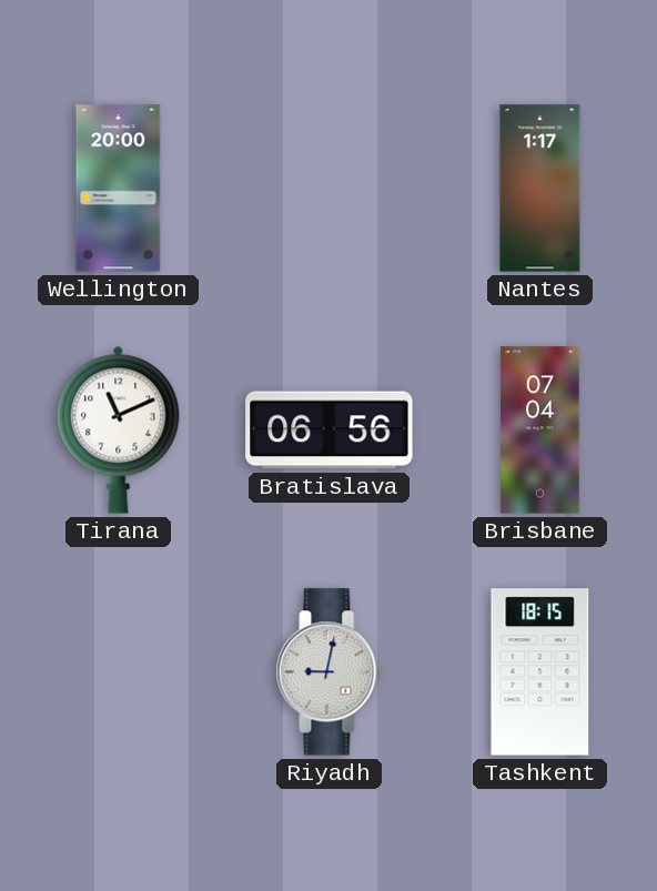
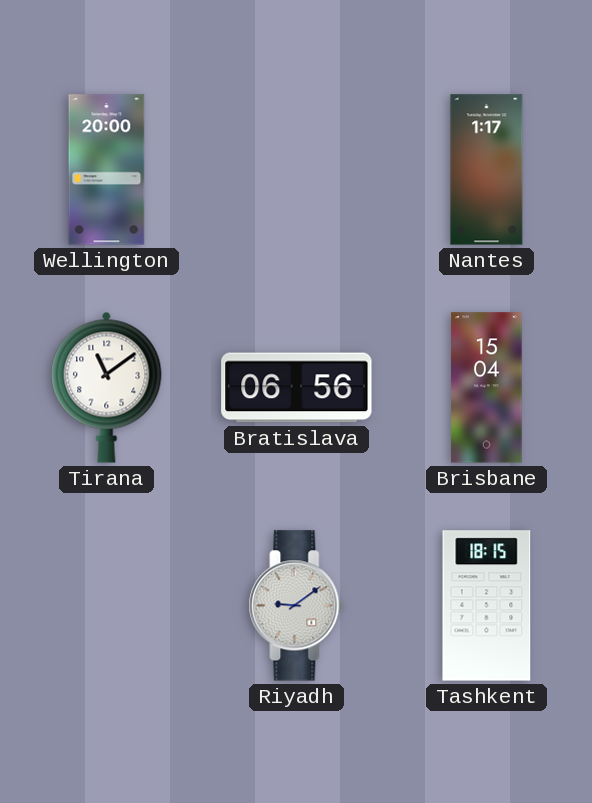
Tirana: 11:11 -> 11:09 (107, 387)
Brisbane: 07:04 -> 15:04 (487, 388)
Riyadh: 9:02 -> 9:09 (297, 606)
